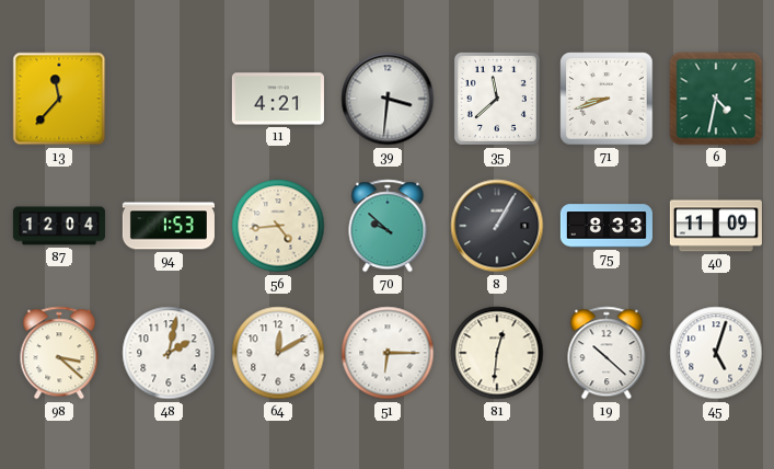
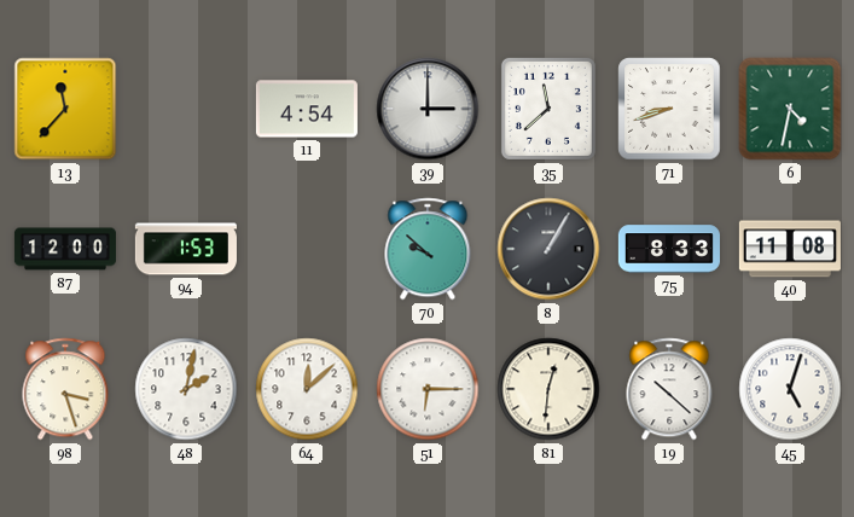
11: 4:21 -> 4:54 (307, 109)
39: 3:31 -> 3:00 (428, 109)
87: 12:04 -> 12:00 (65, 249)
56: 4:44 -> none (278, 226)
40: 11:09 -> 11:08 (790, 249)
98: 3:22 -> 3:27 (65, 389)
64: 12:10 -> 12:08 (307, 389)
